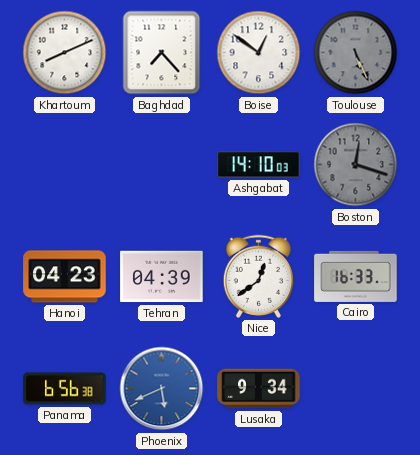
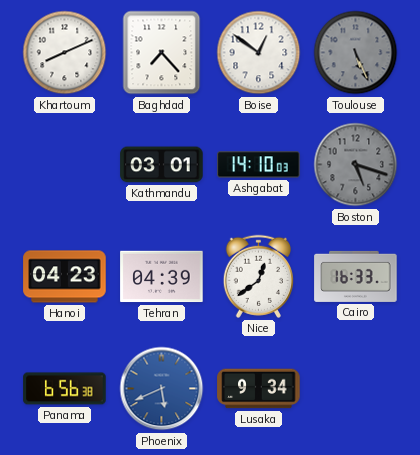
Kathmandu: none -> 03:01 (162, 165)
Boston: 12:18 -> 5:18 (356, 165)
